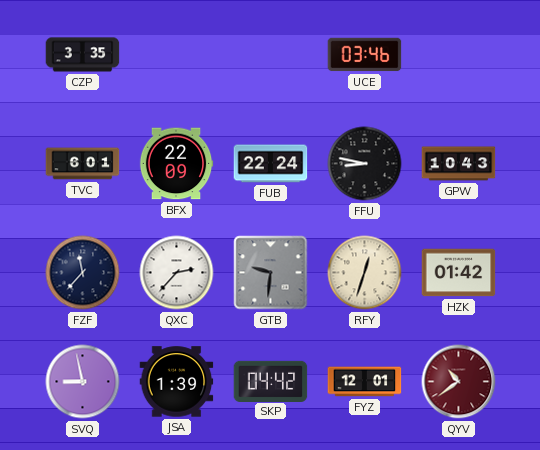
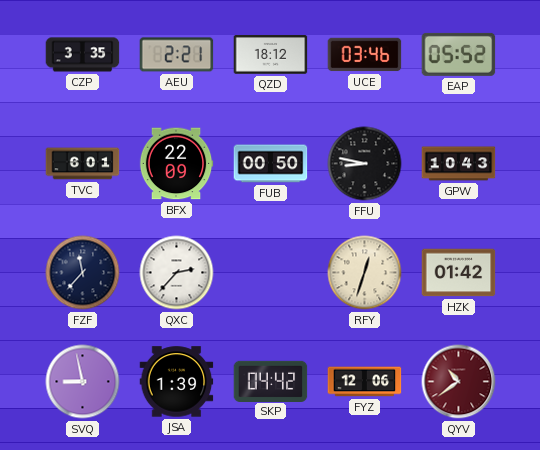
AEU: none -> 2:21 (177, 55)
QZD: none -> 18:12 (271, 55)
EAP: none -> 05:52 (459, 54)
FUB: 22:24 -> 00:50 (271, 164)
GTB: 9:31 -> none (271, 273)
FYZ: 12:01 -> 12:06 (365, 382)
